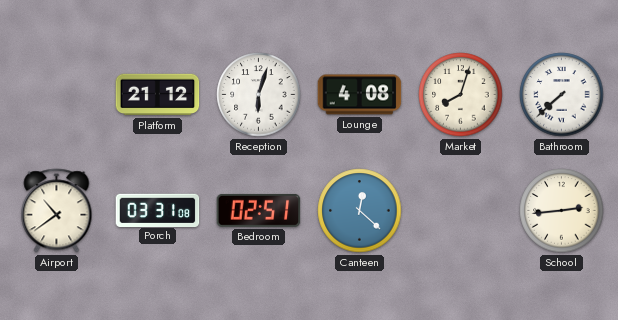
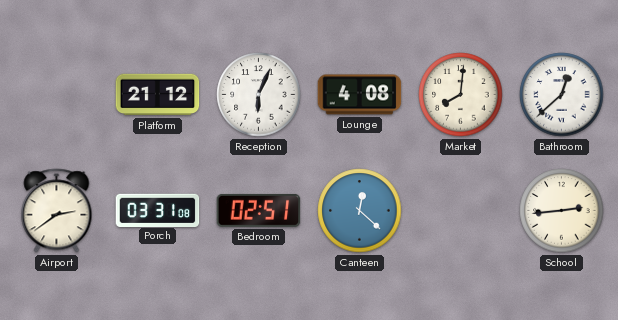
Reception: 6:03 -> 6:04 (259, 95)
Market: 8:03 -> 8:01 (461, 95)
Bathroom: 7:38 -> 12:38 (562, 95)
Airport: 10:39 -> 2:39 (57, 211)
